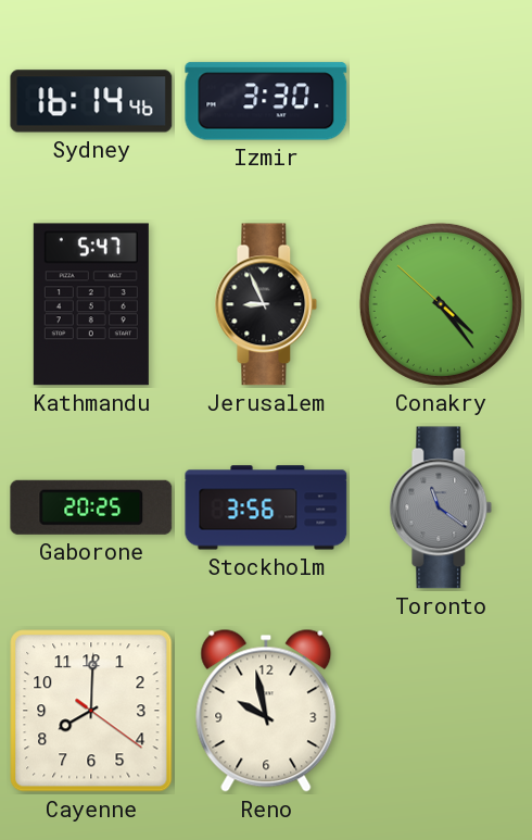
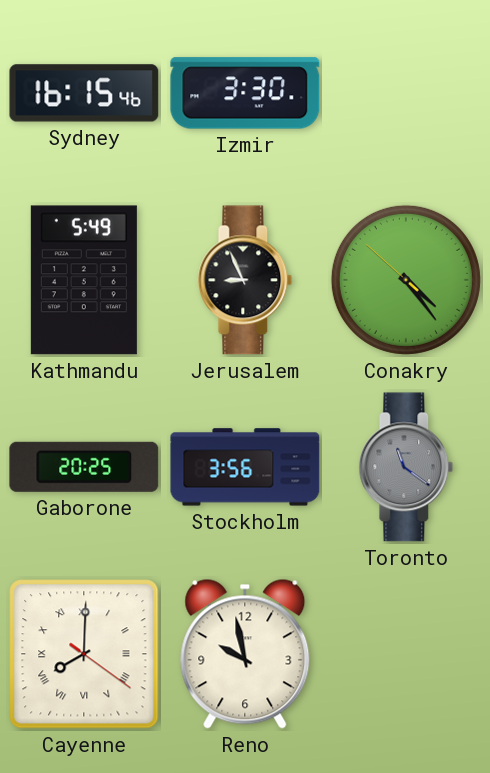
Sydney: 16:14 -> 16:15 (84, 93)
Kathmandu: 5:47 -> 5:49 (84, 280)
Cayenne numerals: Arabic -> Roman (84, 654)
